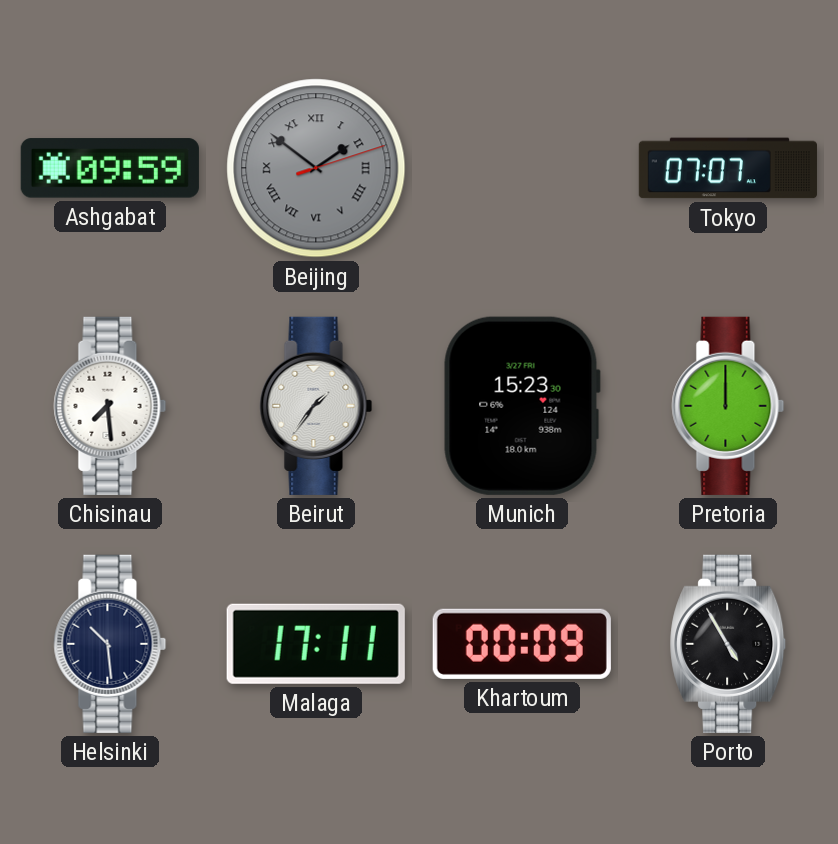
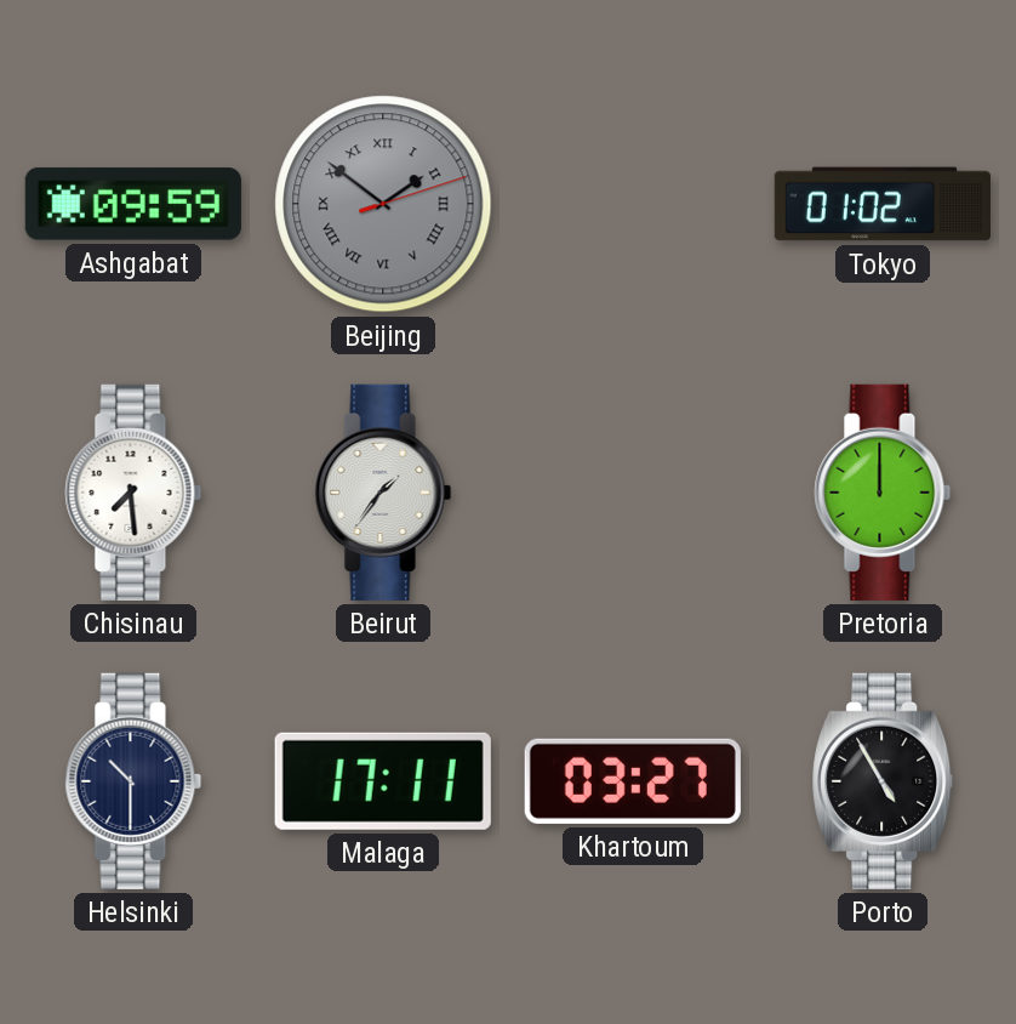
Tokyo: 07:07 -> 01:02 (883, 204)
Munich: 15:23 -> none (522, 406)
Helsinki: 10:29 -> 10:30 (133, 781)
Khartoum: 00:09 -> 03:27 (633, 781)
